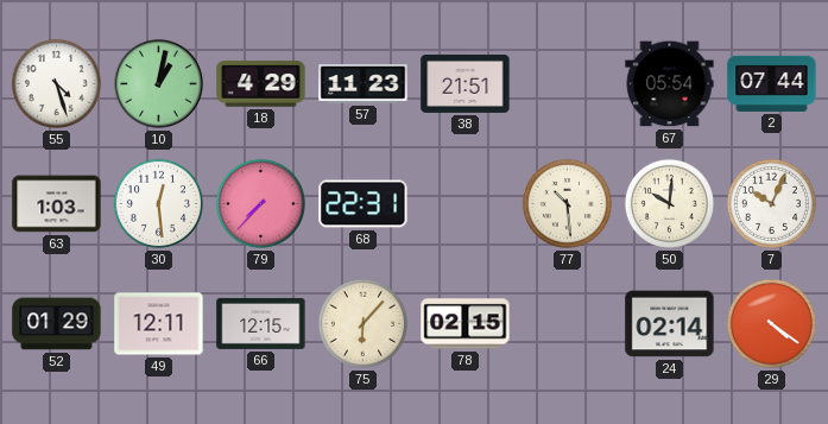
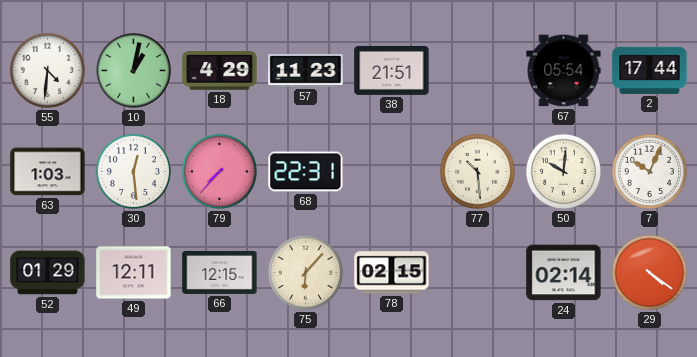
55: 4:27 -> 4:31 (47, 70)
2: 07:44 -> 17:44 (650, 70)
